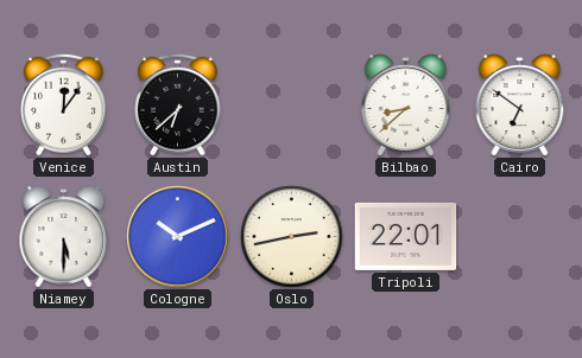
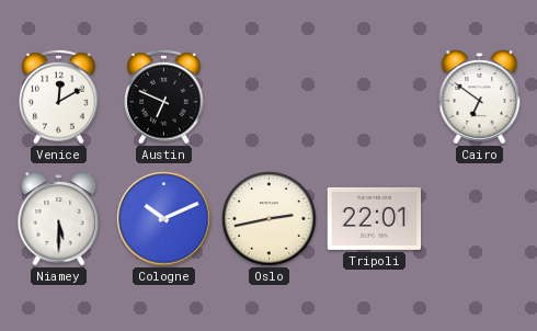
Venice: 12:06 -> 12:10 (59, 96)
Austin: 6:38 -> 6:49 (164, 96)
Bilbao: 8:38 -> none (406, 106)
